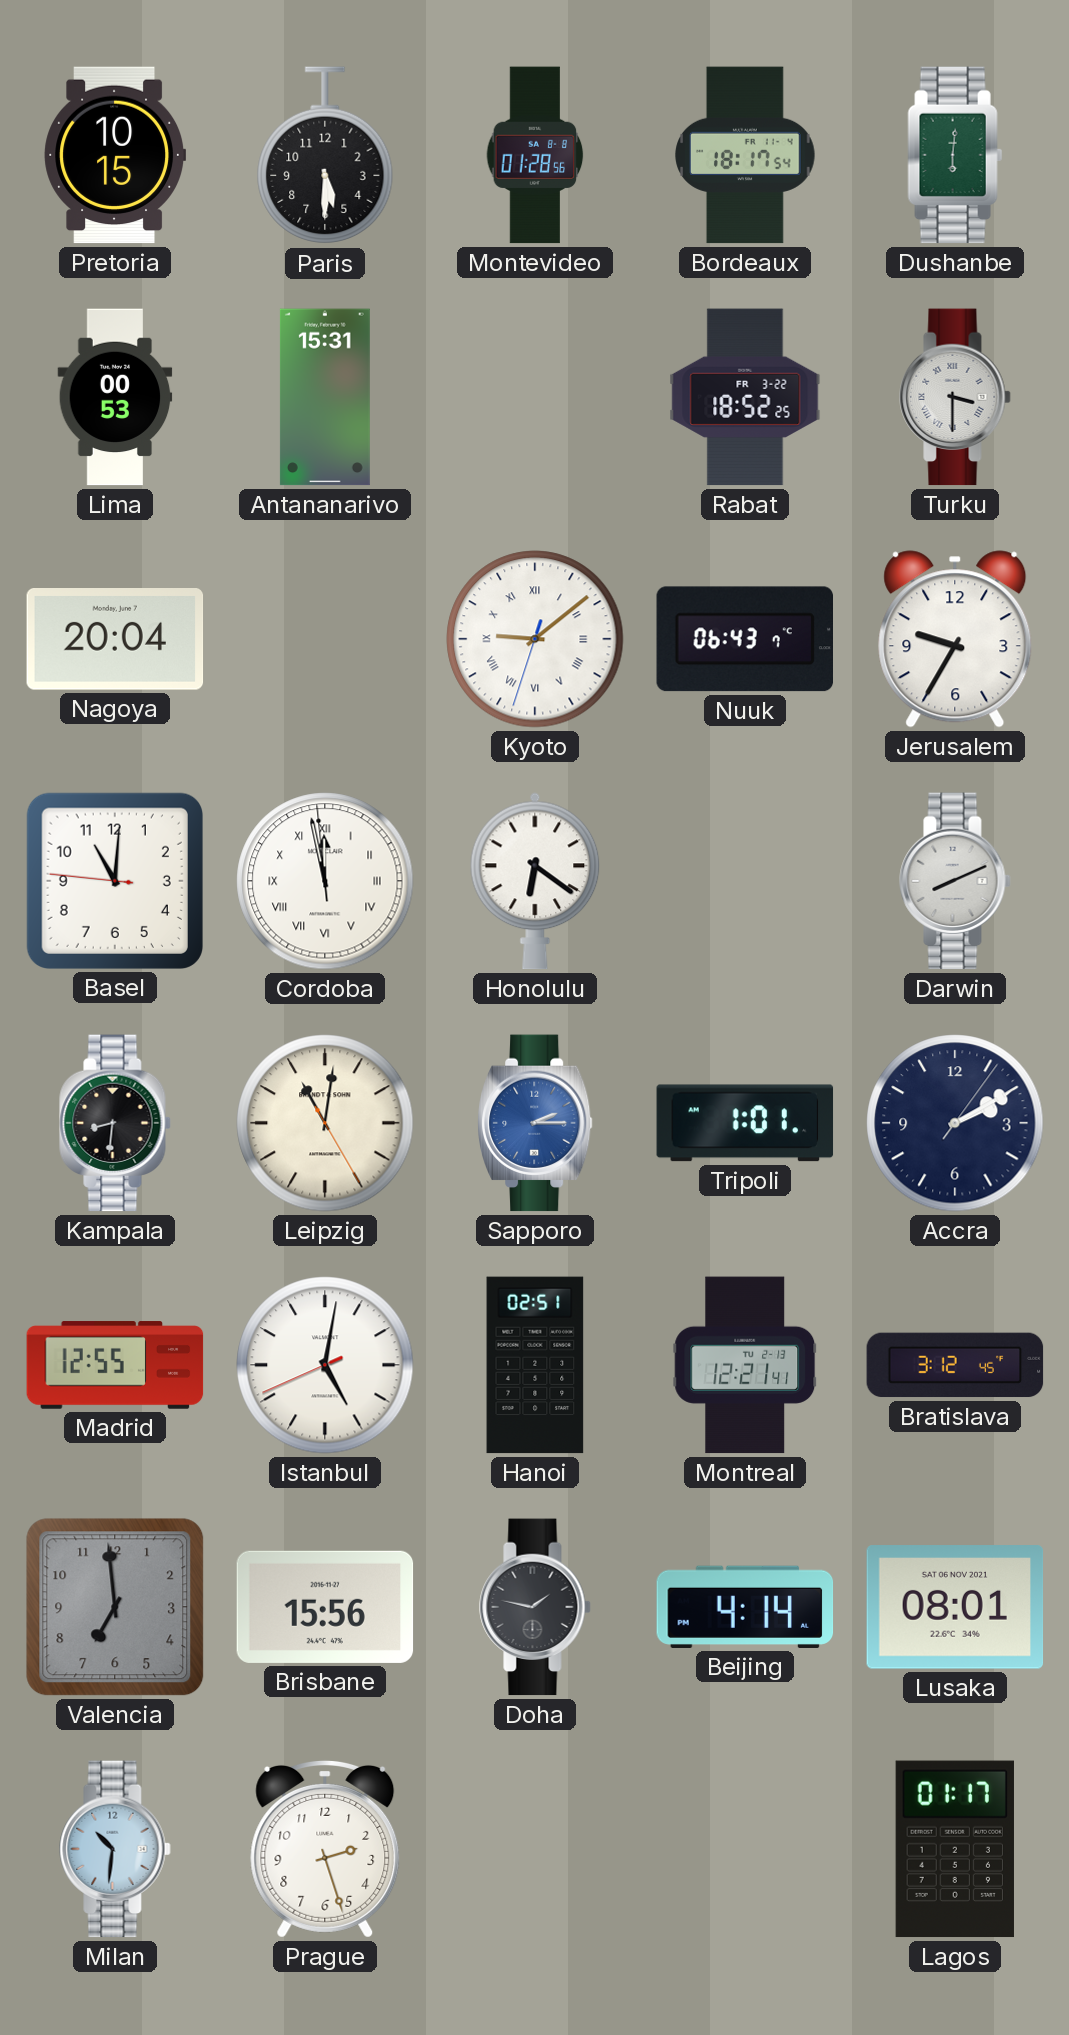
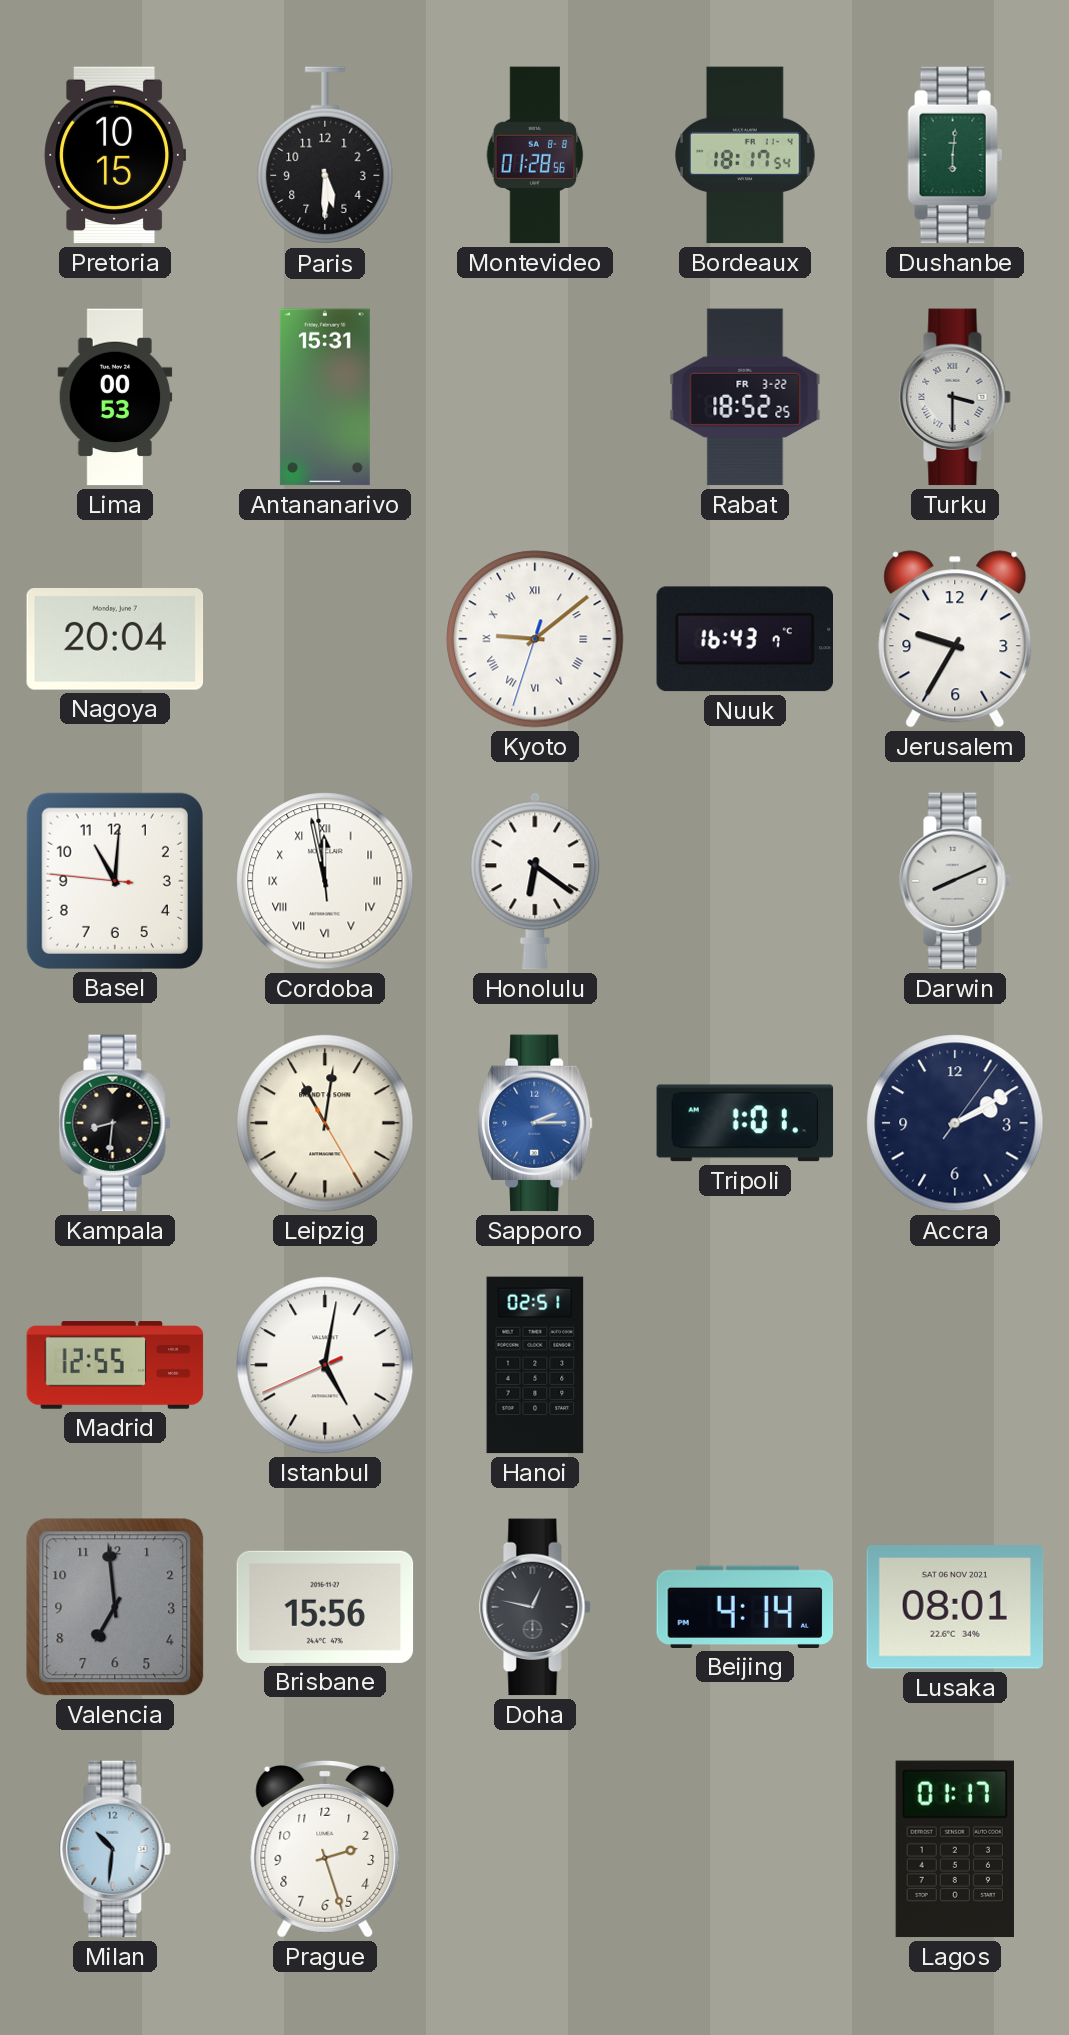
Nuuk: 06:43 -> 16:43 (744, 639)
Montreal: 12:21 -> none (745, 1365)
Bratislava: 3:12 -> none (955, 1365)
Doha: 1:47 -> 12:47 (535, 1607)
